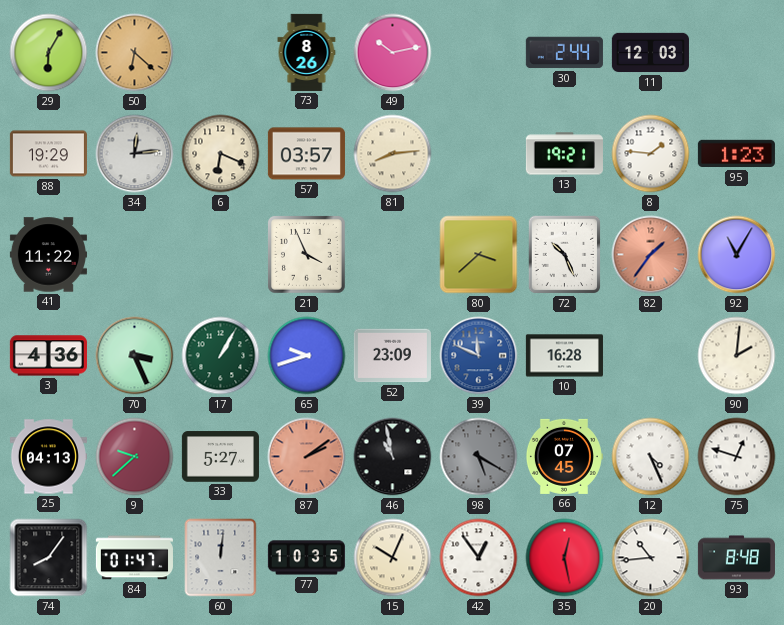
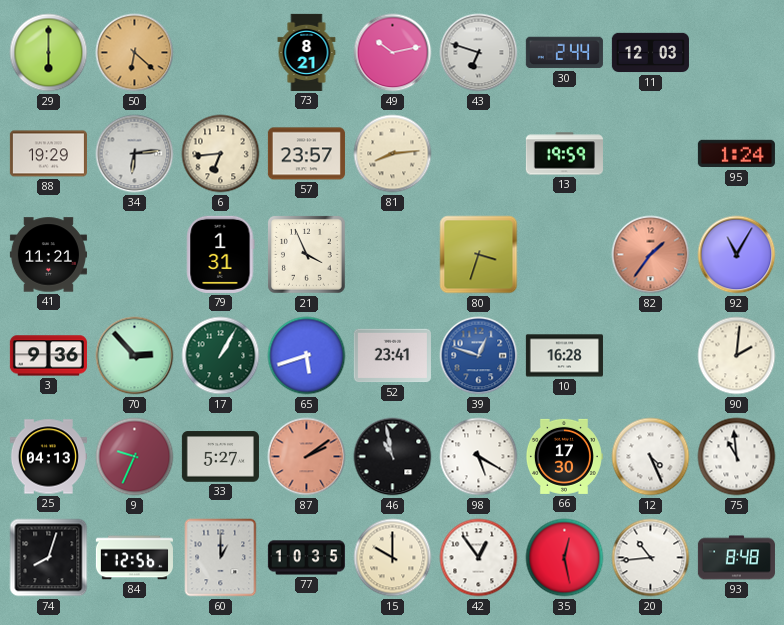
29: 6:05 -> 6:00 (49, 53)
73: 8:26 -> 8:21 (307, 52)
43: none -> 6:48 (479, 53)
34: 12:14 -> 6:14 (135, 154)
6: 6:19 -> 6:44 (221, 154)
57: 03:57 -> 23:57 (306, 154)
13: 19:21 -> 19:59 (564, 154)
8: 1:46 -> none (651, 154)
95: 1:23 -> 1:24 (736, 154)
41: 11:22 -> 11:21 (48, 255)
79: none -> 1:31 (221, 254)
80: 3:38 -> 3:33 (479, 255)
72: 10:26 -> none (565, 255)
3: 4:36 -> 9:36 (48, 356)
70: 3:26 -> 2:53 (135, 356)
65: 9:42 -> 5:42 (307, 356)
52: 23:09 -> 23:41 (392, 356)
39: 11:49 -> 12:48 (479, 356)
9: 9:38 -> 9:34 (135, 457)
98 dial: grey -> white (479, 457)
66: 07:45 -> 17:30 (564, 456)
75: 12:48 -> 10:59 (737, 457)
74: 8:06 -> 8:03 (49, 558)
84: 01:47 -> 12:56 (134, 558)
60: 12:01 -> 1:00 (221, 558)
15: 10:04 -> 10:00 (393, 558)
